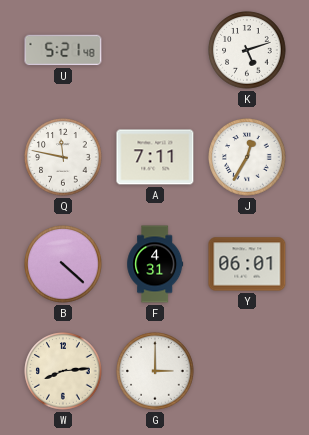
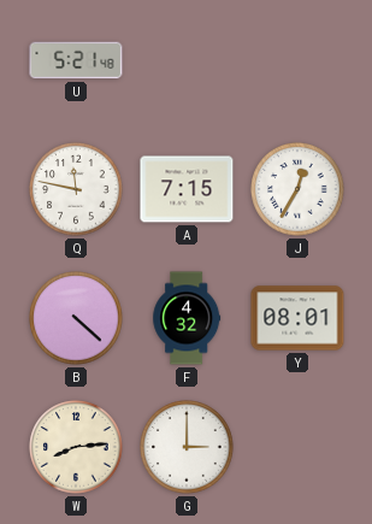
K: 5:12 -> none (247, 50)
A: 7:11 -> 7:15 (187, 189)
F: 4:31 -> 4:32 (187, 318)
Y: 06:01 -> 08:01 (297, 318)
